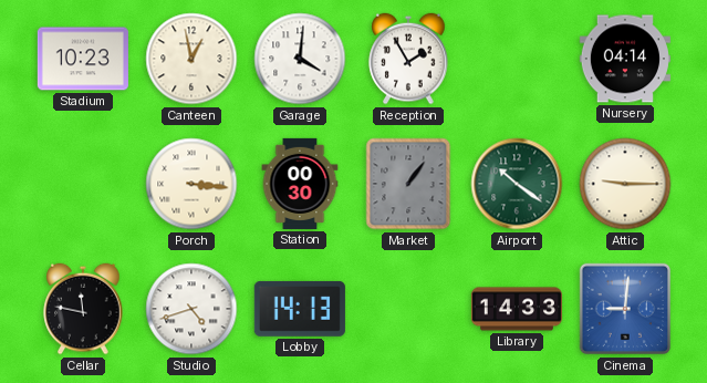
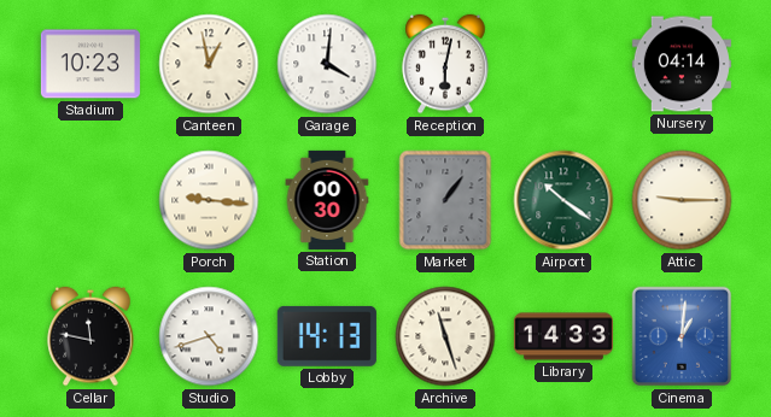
Reception: 1:55 -> 6:02 (445, 64)
Porch: 3:16 -> 9:16 (209, 200)
Archive: none -> 11:27 (445, 336)
Cinema: 9:01 -> 1:01 (682, 336)
